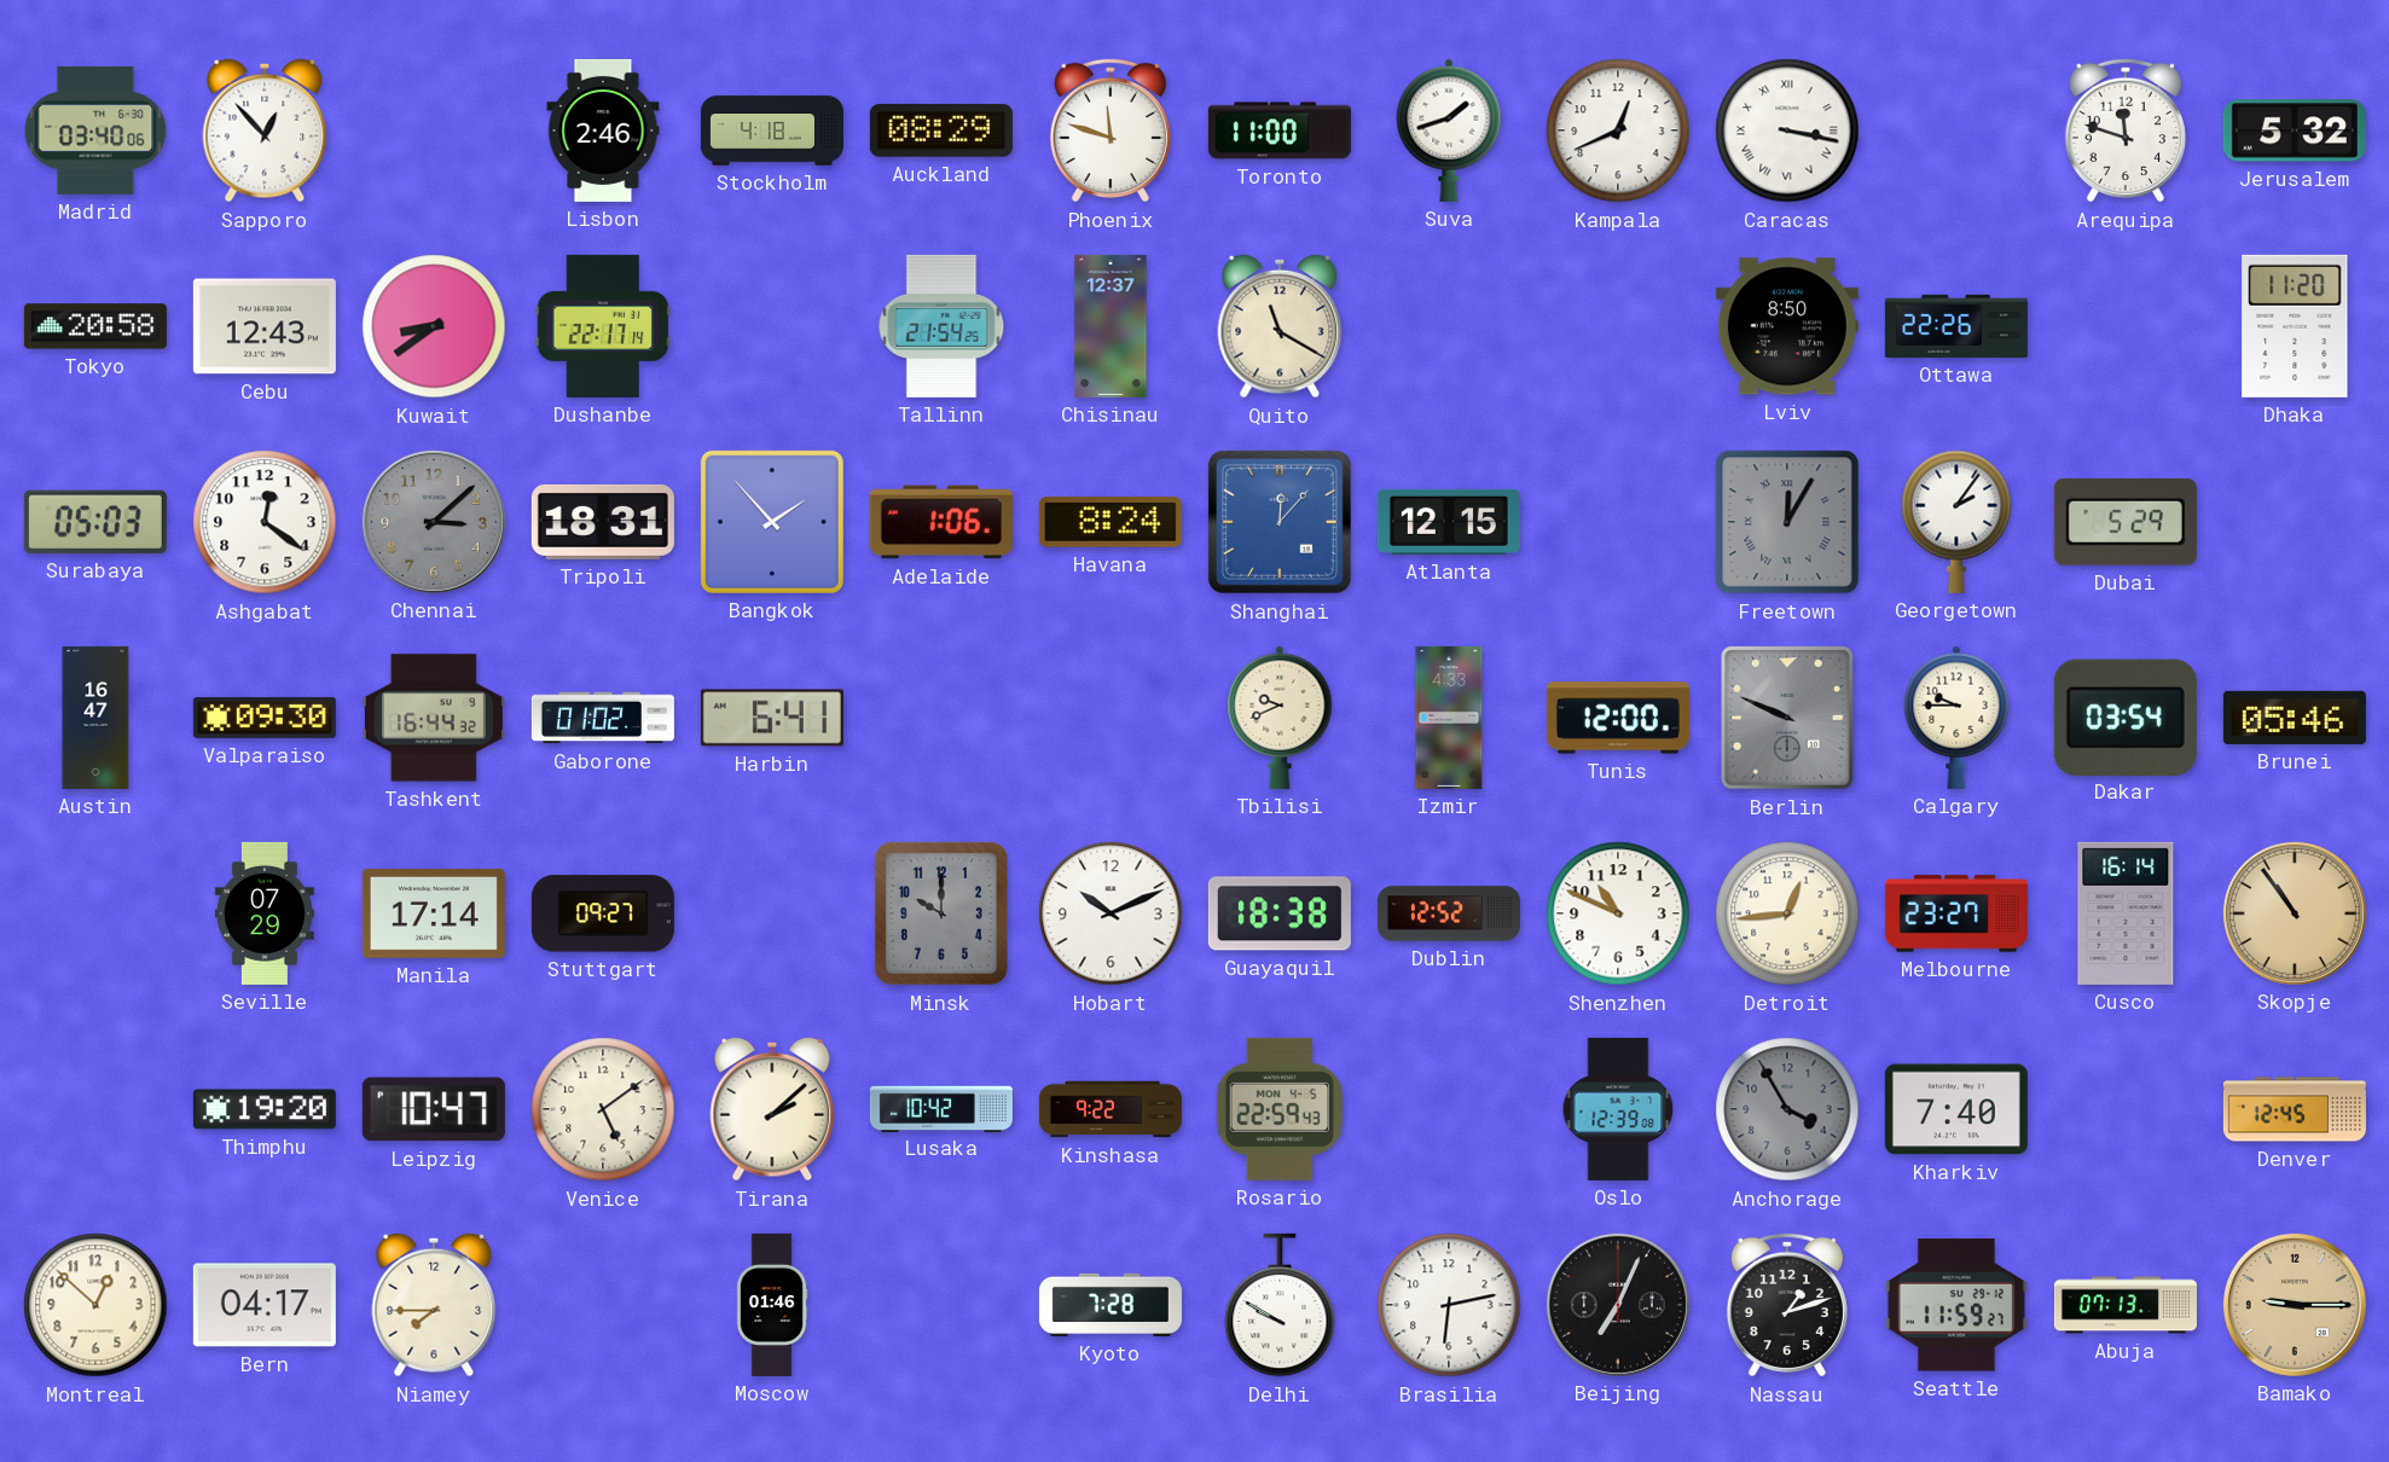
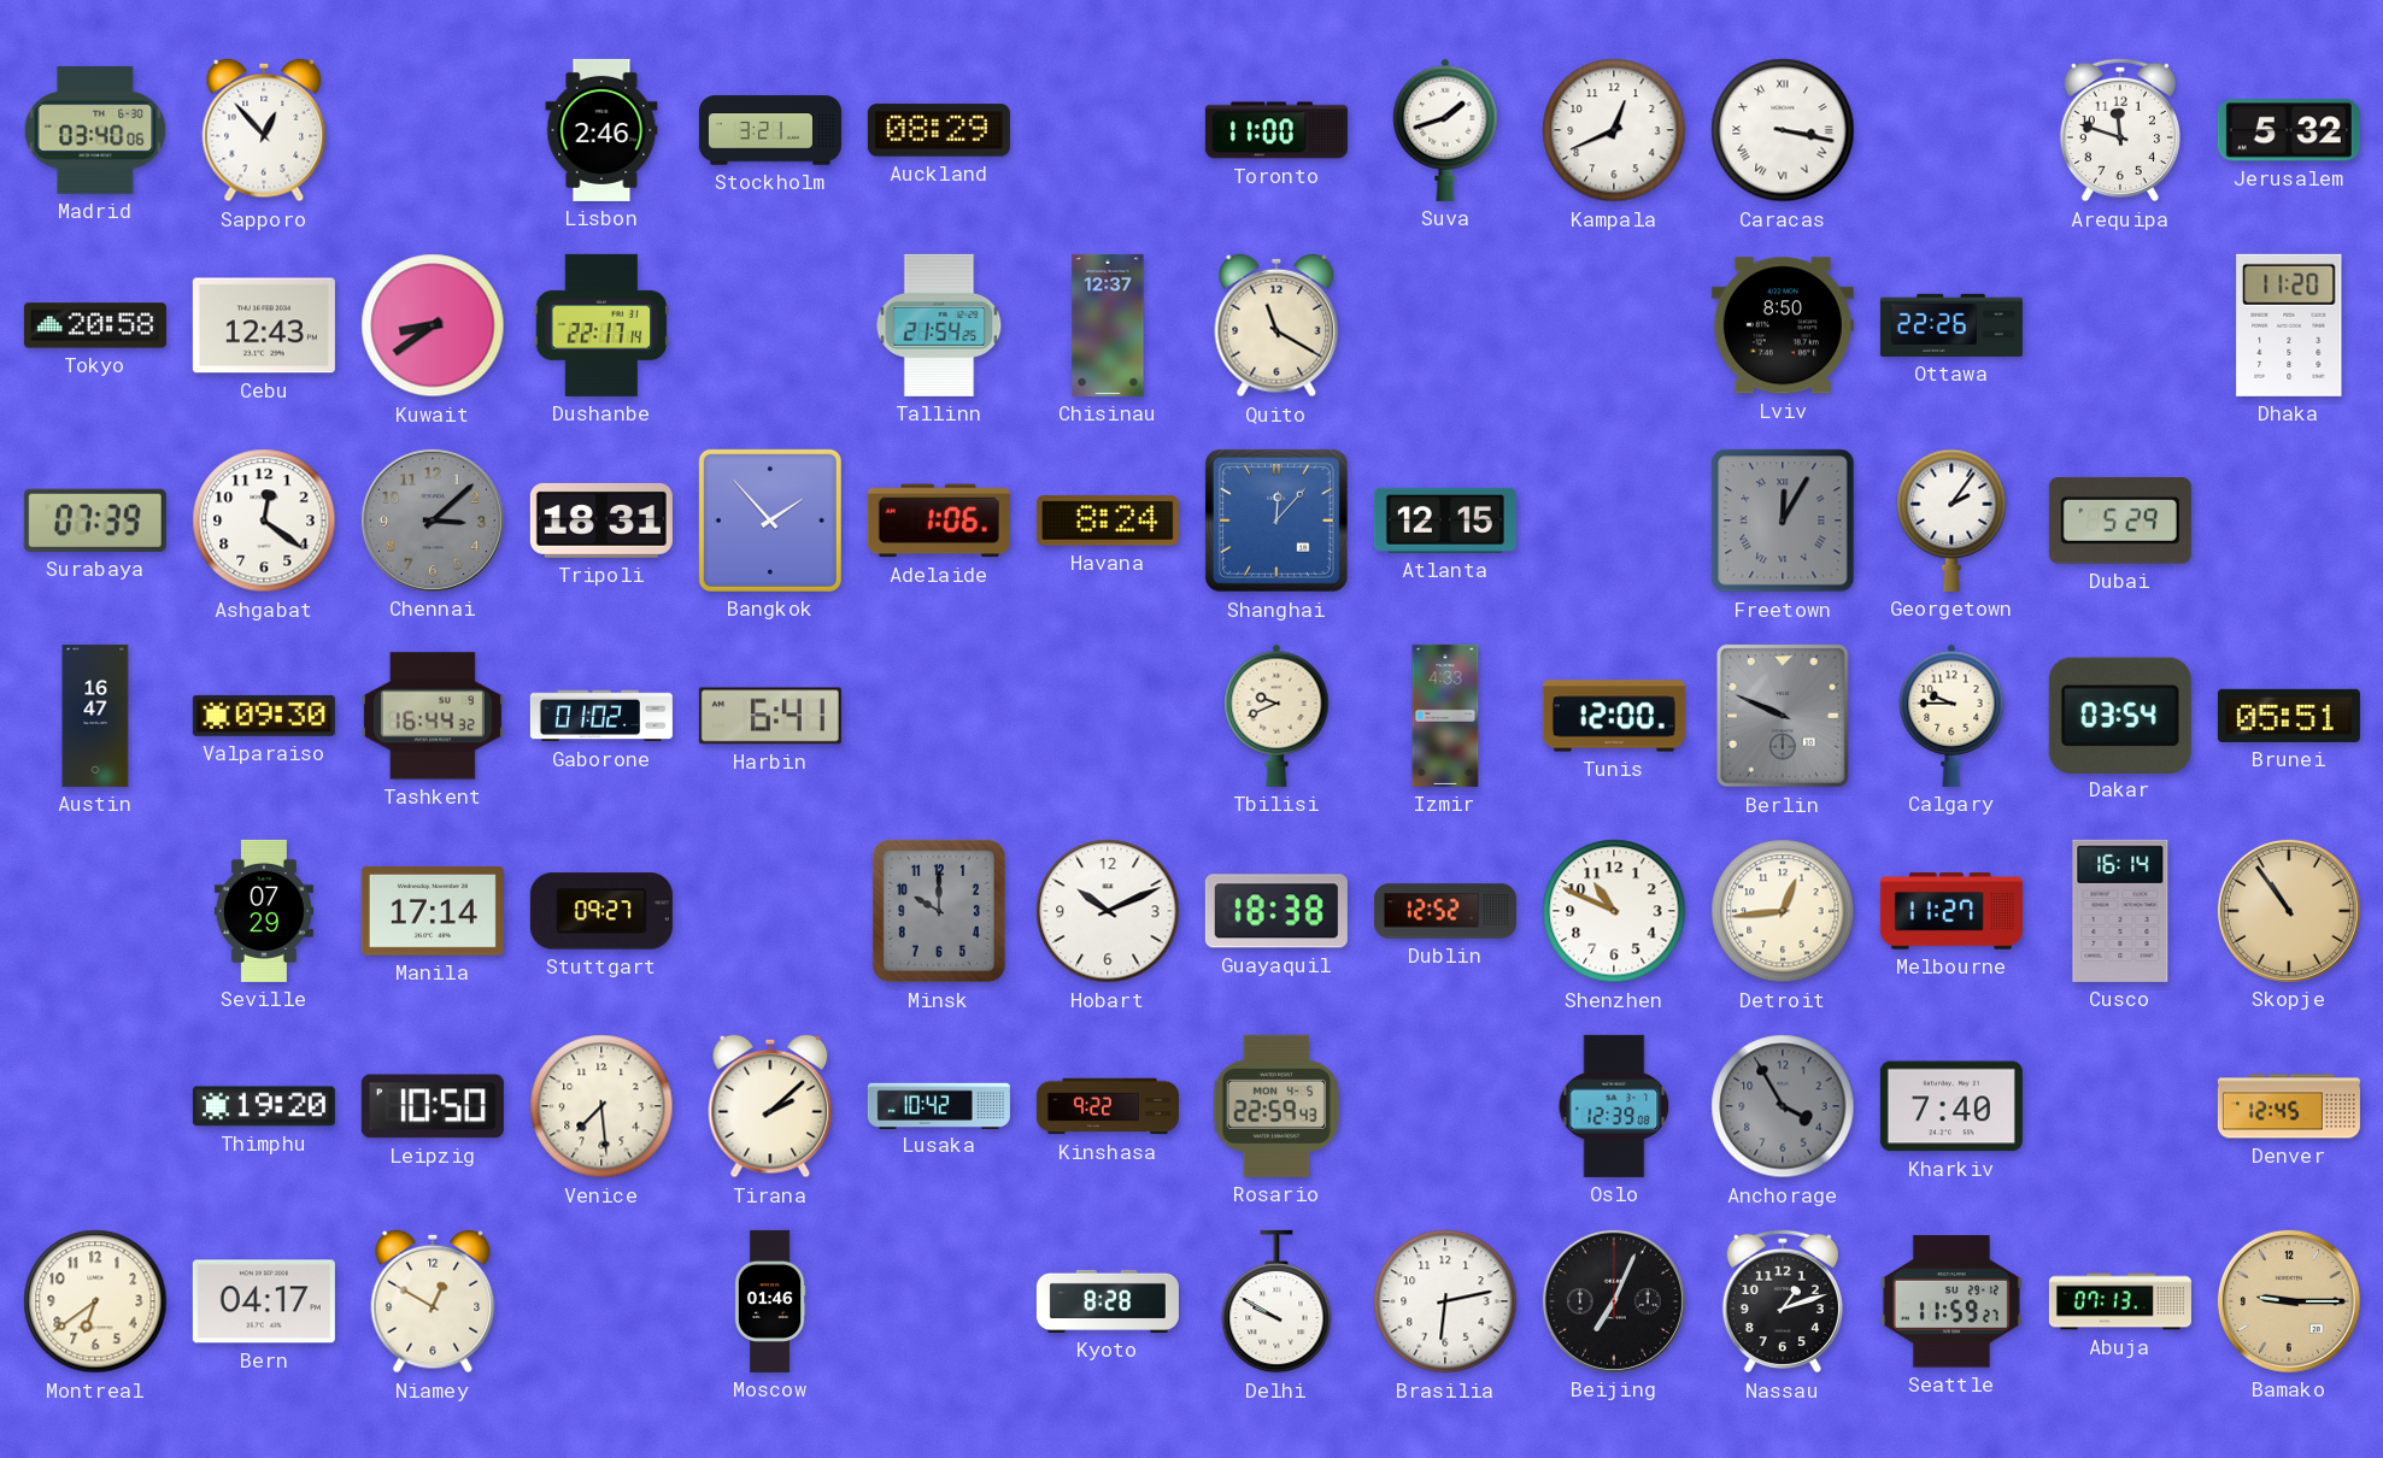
Stockholm: 4:18 -> 3:21 (770, 130)
Phoenix: 11:48 -> none (1111, 130)
Surabaya: 05:03 -> 07:39 (95, 521)
Brunei: 05:46 -> 05:51 (2289, 716)
Melbourne: 23:27 -> 11:27 (1951, 911)
Leipzig: 10:47 -> 10:50 (433, 1106)
Venice: 5:09 -> 7:29 (601, 1106)
Montreal: 12:52 -> 6:39 (95, 1301)
Niamey: 7:45 -> 12:50 (433, 1301)
Kyoto: 7:28 -> 8:28 (1108, 1301)
